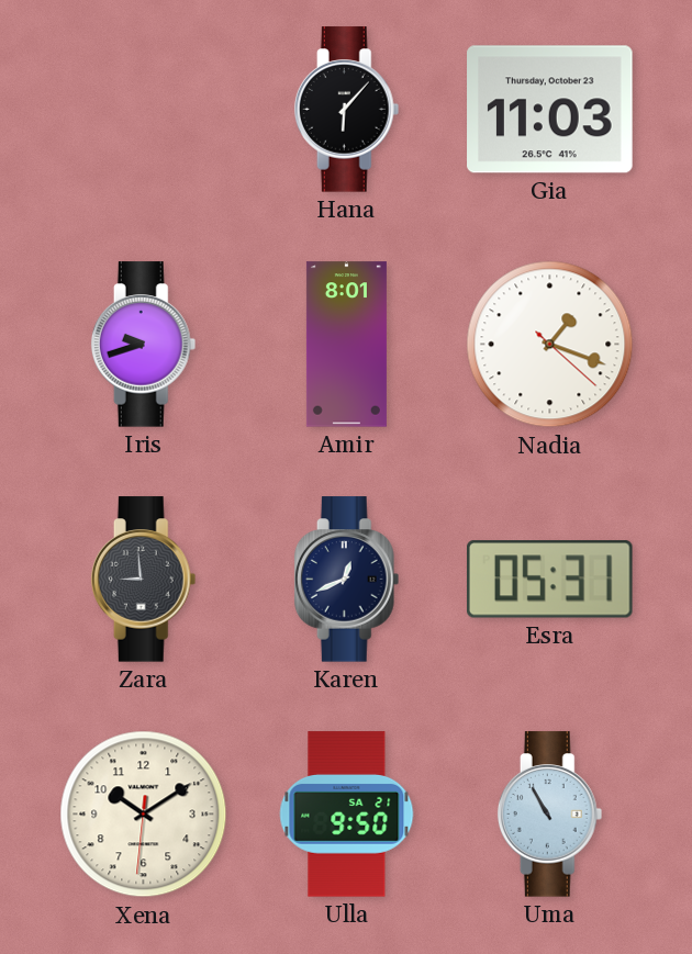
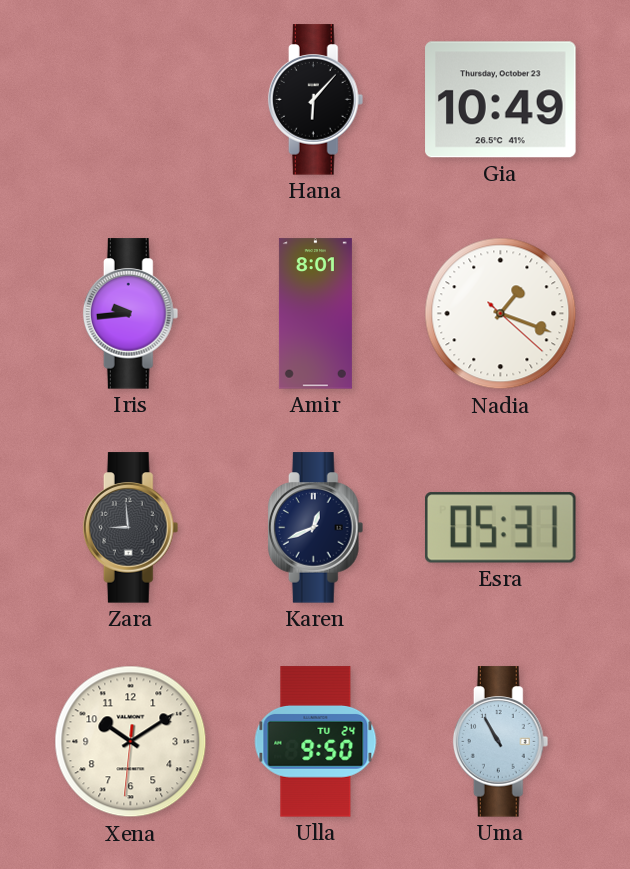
Gia: 11:03 -> 10:49 (501, 100)
Iris: 9:42 -> 9:44 (131, 314)
Ulla date: SA 21 -> TU 24 (316, 742)
